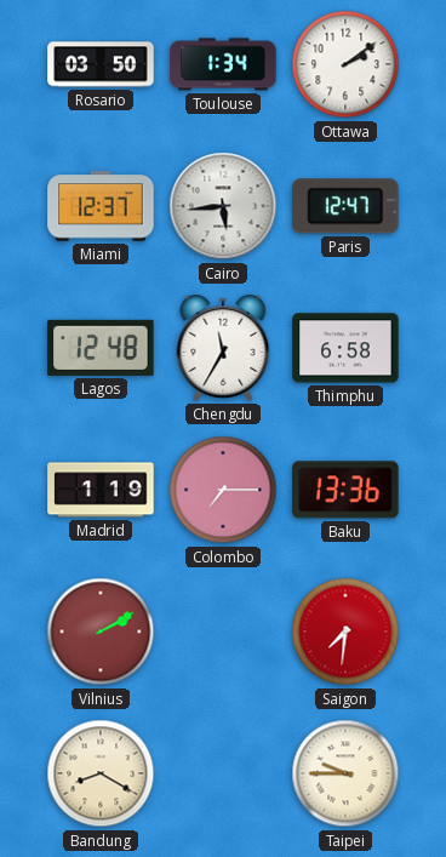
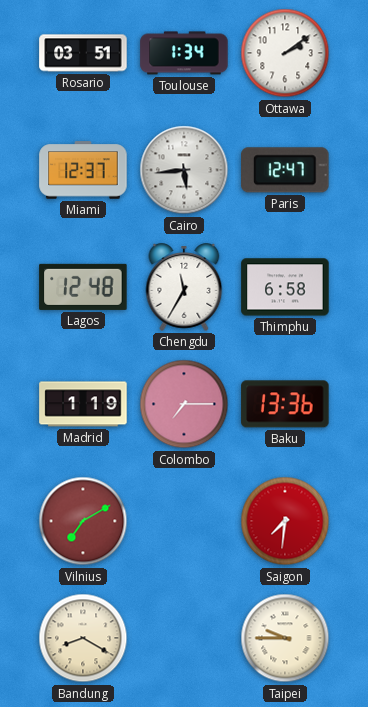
Rosario: 03:50 -> 03:51 (83, 53)
Vilnius: 2:10 -> 7:10 (83, 521)
